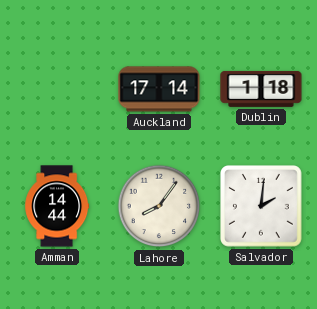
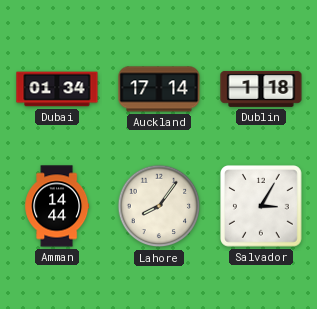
Dubai: none -> 01:34 (57, 89)
Salvador: 2:01 -> 3:05 (262, 207)
